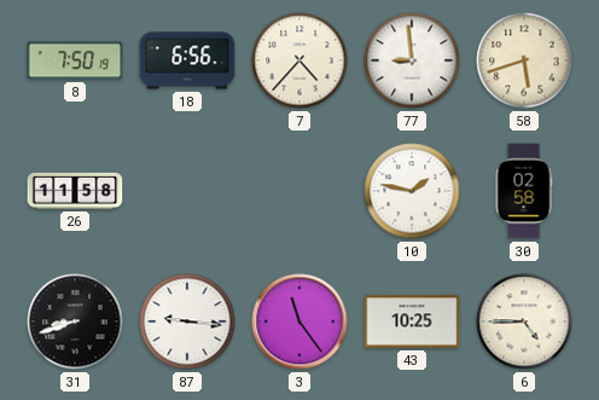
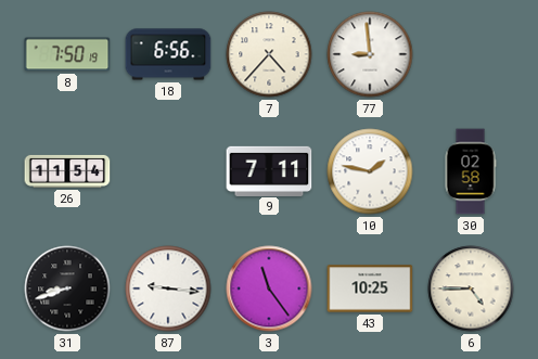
58: 5:42 -> none (524, 60)
26: 11:58 -> 11:54 (67, 171)
9: none -> 7:11 (269, 170)
